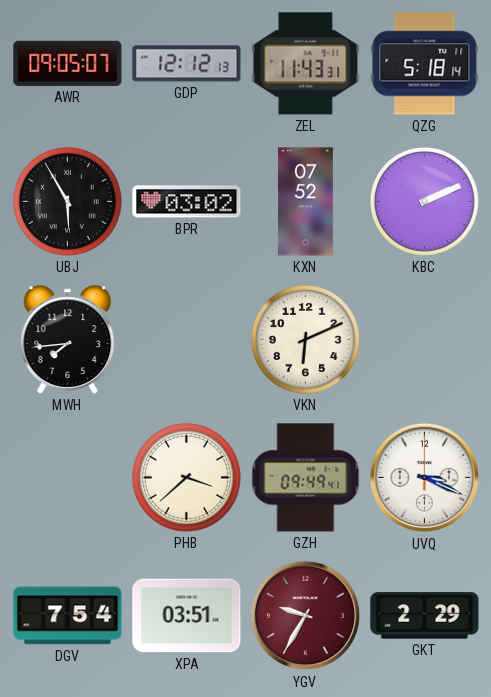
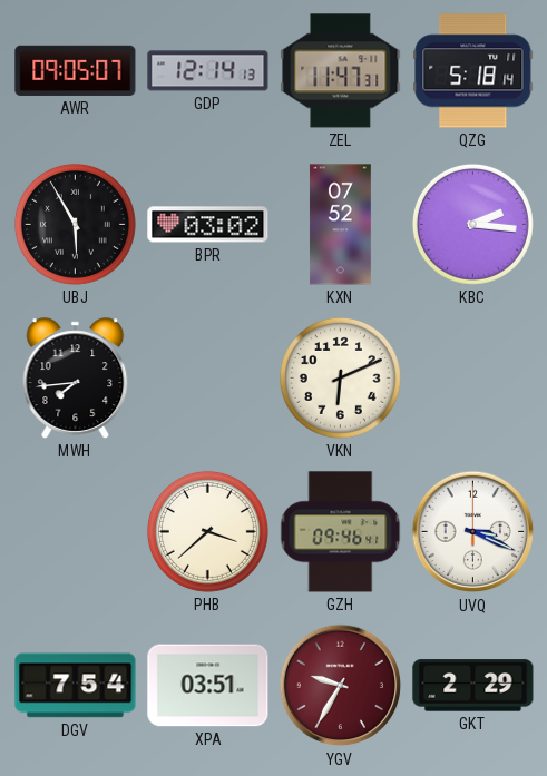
GDP: 12:12 -> 12:14 (208, 71)
ZEL: 11:43 -> 11:47 (341, 71)
KBC: 2:11 -> 2:16 (472, 224)
GZH: 09:49 -> 09:46 (341, 532)
